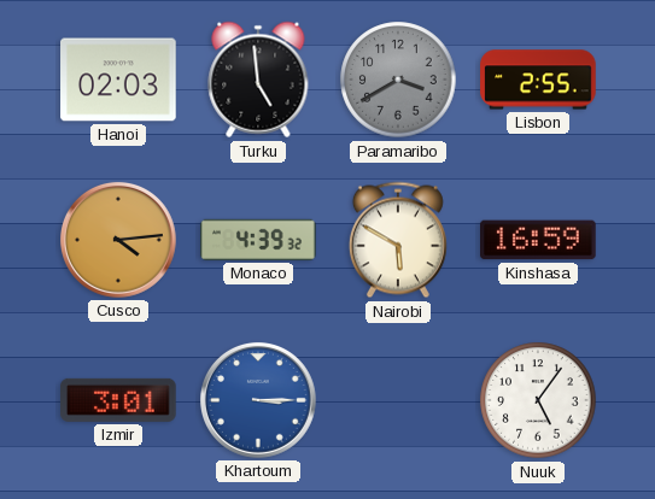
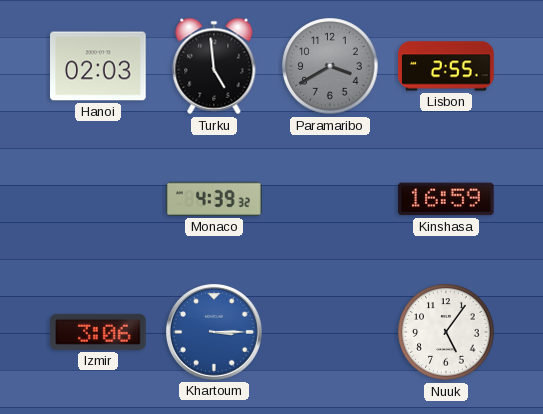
Cusco: 4:14 -> none (119, 240)
Nairobi: 5:50 -> none (398, 240)
Izmir: 3:01 -> 3:06 (98, 332)
